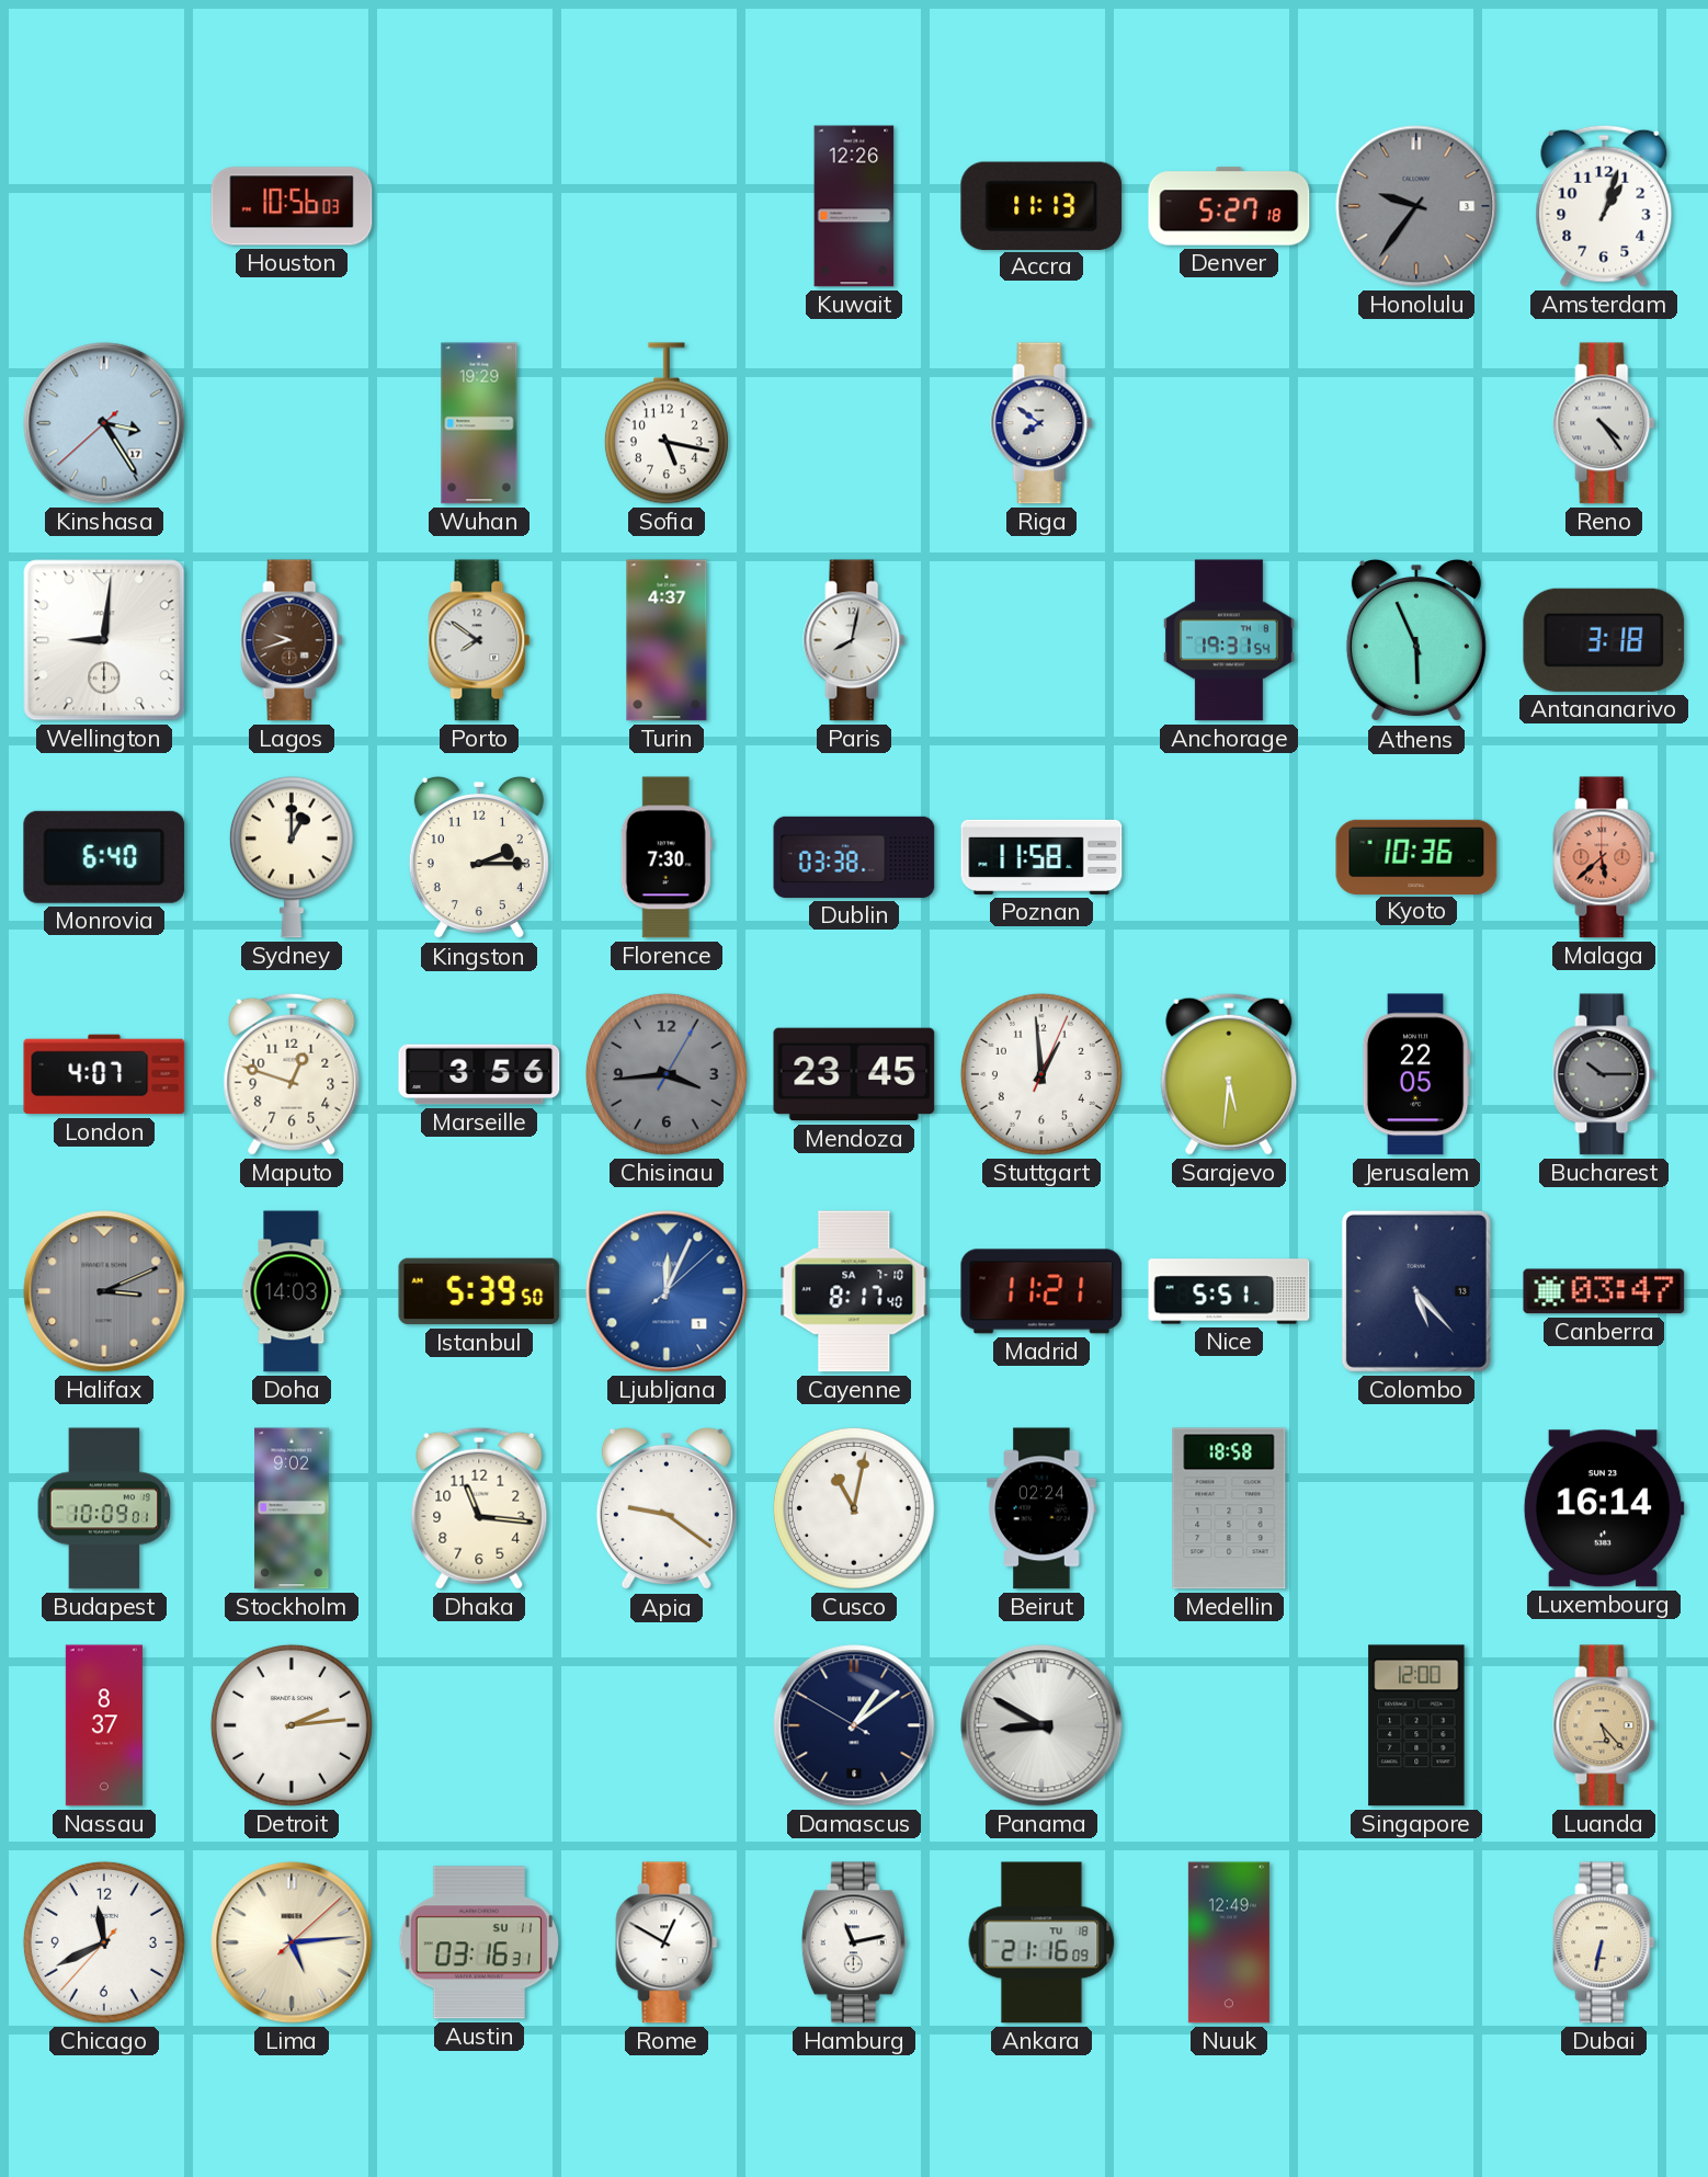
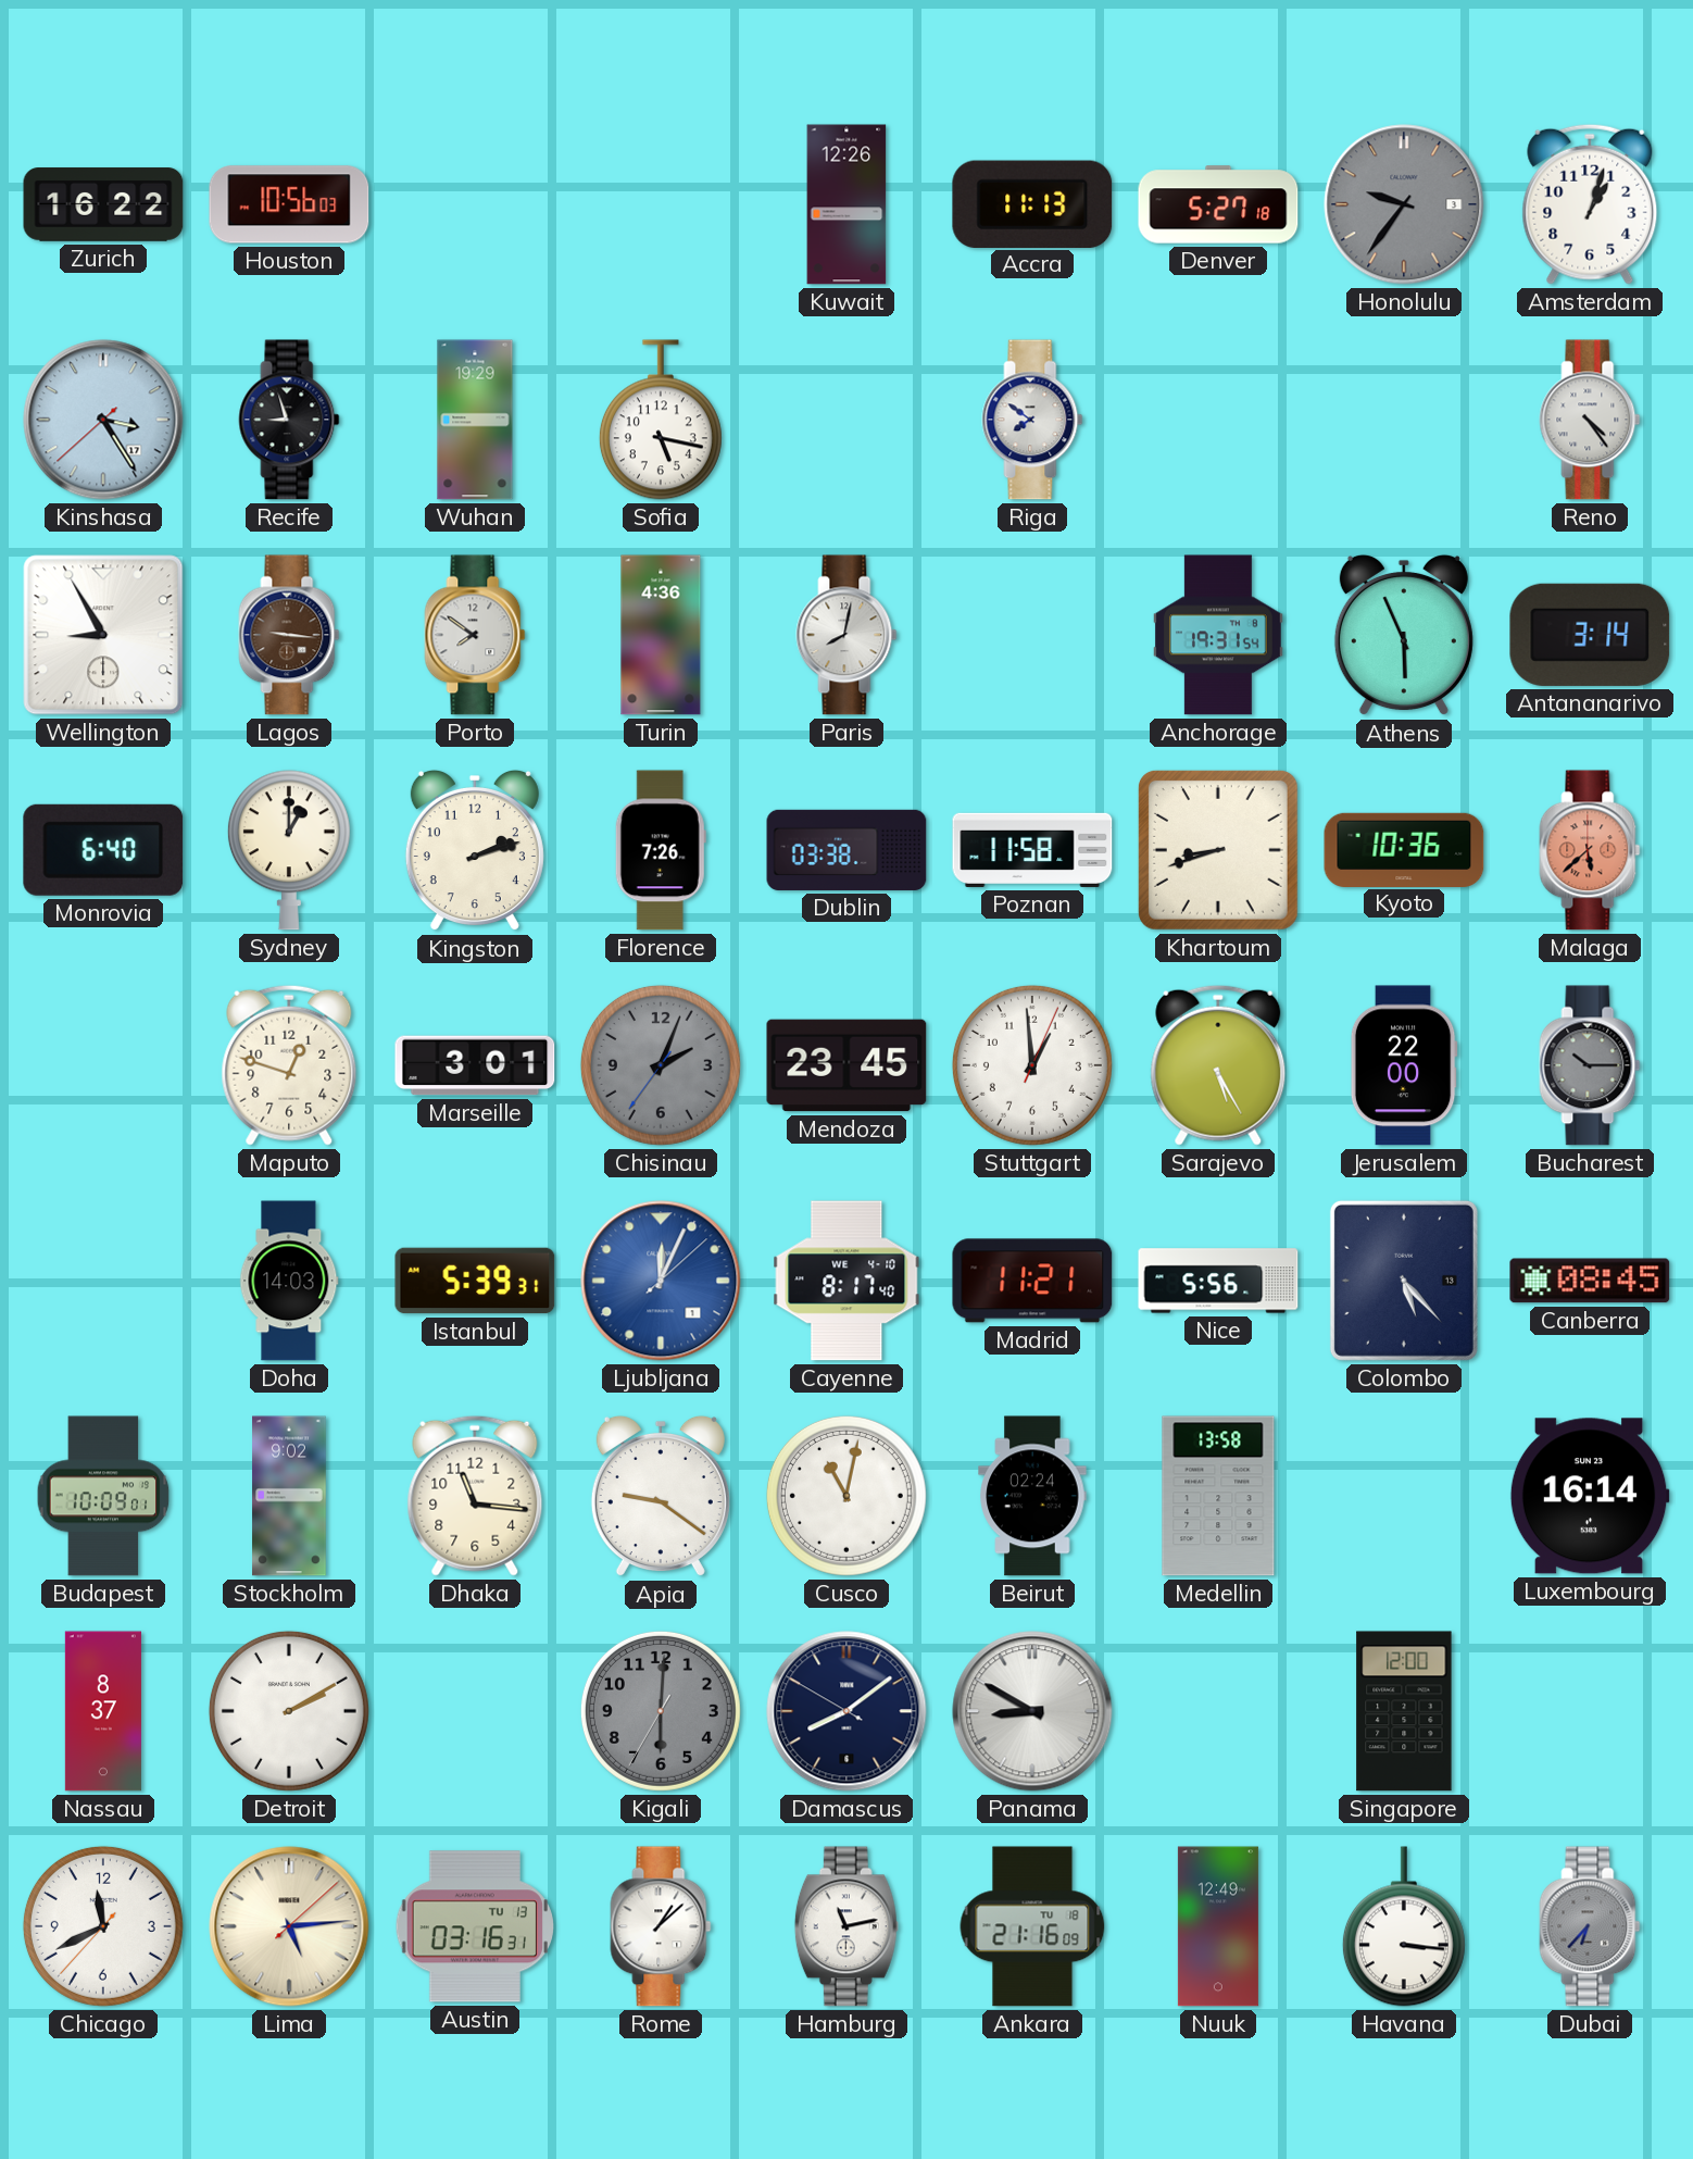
Zurich: none -> 16:22 (103, 204)
Recife: none -> 8:57 (289, 420)
Wellington: 9:01 -> 8:55 (103, 635)
Lagos: 9:42 -> 9:16 (289, 635)
Turin: 4:37 -> 4:36 (661, 635)
Antananarivo: 3:18 -> 3:14 (1590, 635)
Kingston: 2:15 -> 2:12 (475, 850)
Florence: 7:30 -> 7:26 (661, 850)
Khartoum: none -> 8:42 (1218, 850)
London: 4:07 -> none (104, 1074)
Marseille: 3:56 -> 3:01 (475, 1065)
Chisinau: 3:44 -> 2:03 (661, 1065)
Sarajevo: 5:31 -> 5:25 (1218, 1065)
Jerusalem: 22:05 -> 22:00 (1404, 1065)
Halifax: 3:11 -> none (104, 1291)
Istanbul: 5:39:50 -> 5:39:31 (475, 1281)
Cayenne date: SA 7-10 -> WE 4-10 (846, 1281)
Nice: 5:51 -> 5:56 (1218, 1281)
Canberra: 03:47 -> 08:45 (1590, 1281)
Medellin: 18:58 -> 13:58 (1218, 1496)
Detroit: 2:14 -> 2:10 (289, 1711)
Kigali: none -> 6:00 (661, 1711)
Damascus: 1:08 -> 8:08 (846, 1711)
Luanda: 5:23 -> none (1604, 1725)
Austin date: SU 11 -> TU 13 (475, 1926)
Rome: 12:50 -> 1:08 (661, 1926)
Havana: none -> 3:16 (1404, 1926)
Dubai: 6:32 -> 6:37 (1590, 1926)
Dubai dial: cream -> grey (1590, 1926)
